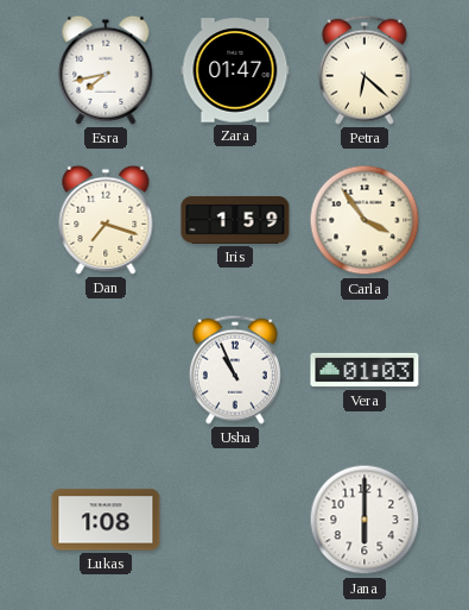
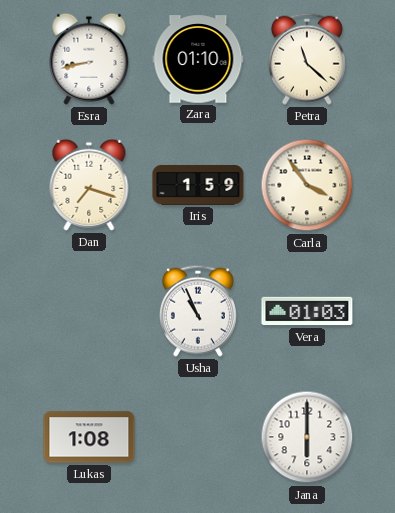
Esra: 7:43 -> 8:43 (89, 59)
Zara: 01:47 -> 01:10 (198, 59)
Petra: 6:22 -> 11:22 (307, 59)
